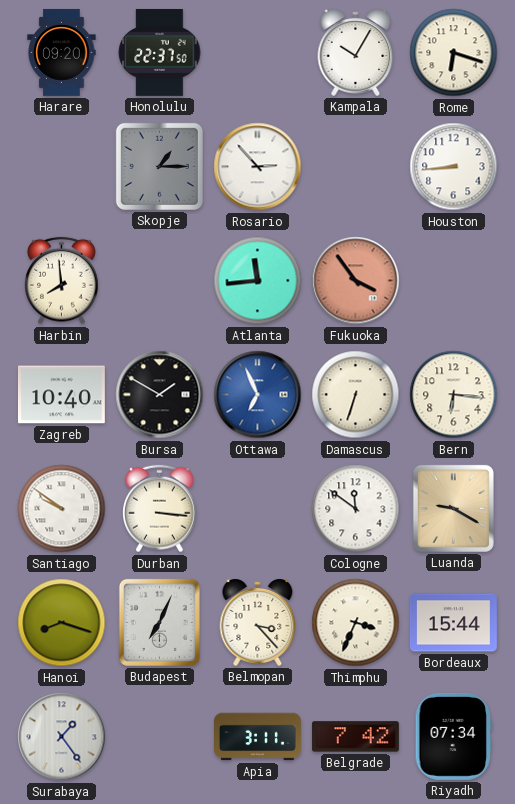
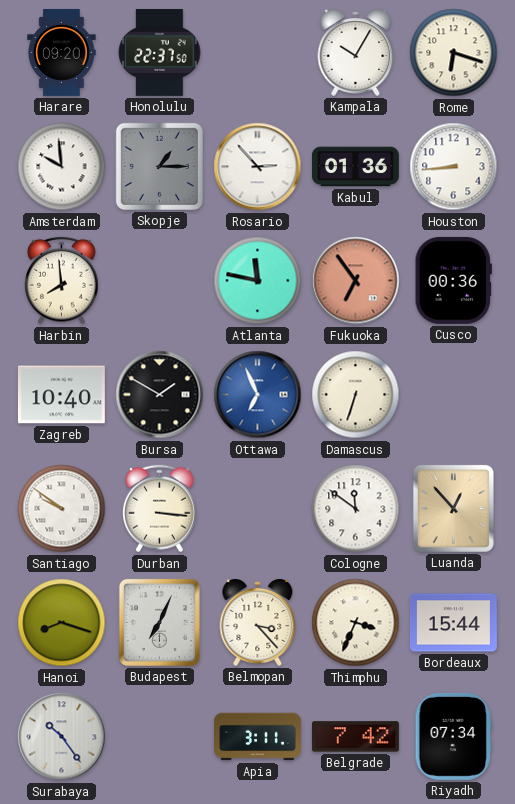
Amsterdam: none -> 9:59 (62, 167)
Kabul: none -> 01:36 (355, 167)
Atlanta: 11:44 -> 11:47 (258, 281)
Fukuoka: 3:54 -> 6:54 (356, 281)
Cusco: none -> 00:36 (453, 280)
Bern: 6:16 -> none (454, 395)
Luanda: 9:20 -> 12:53 (453, 508)
Surabaya: 1:24 -> 10:24 (62, 737)
